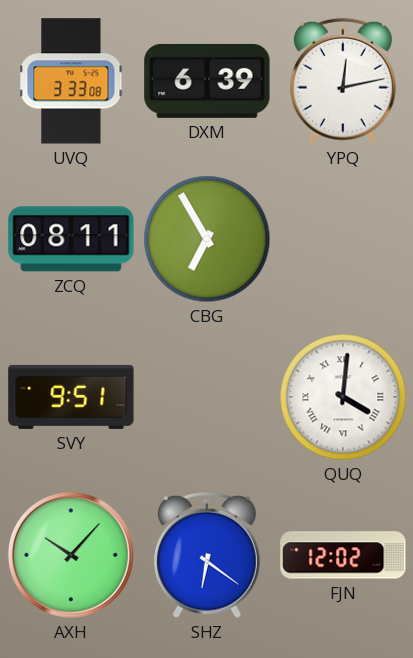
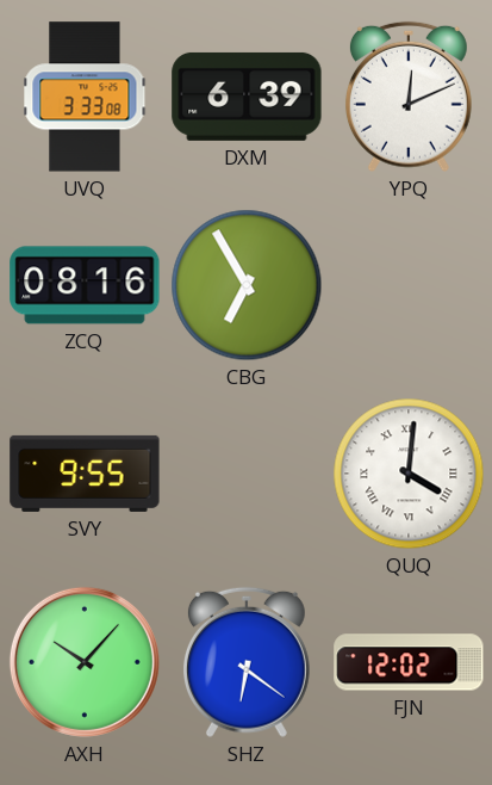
YPQ: 12:13 -> 12:11 (409, 97)
ZCQ: 08:11 -> 08:16 (85, 285)
SVY: 9:51 -> 9:55 (85, 474)
